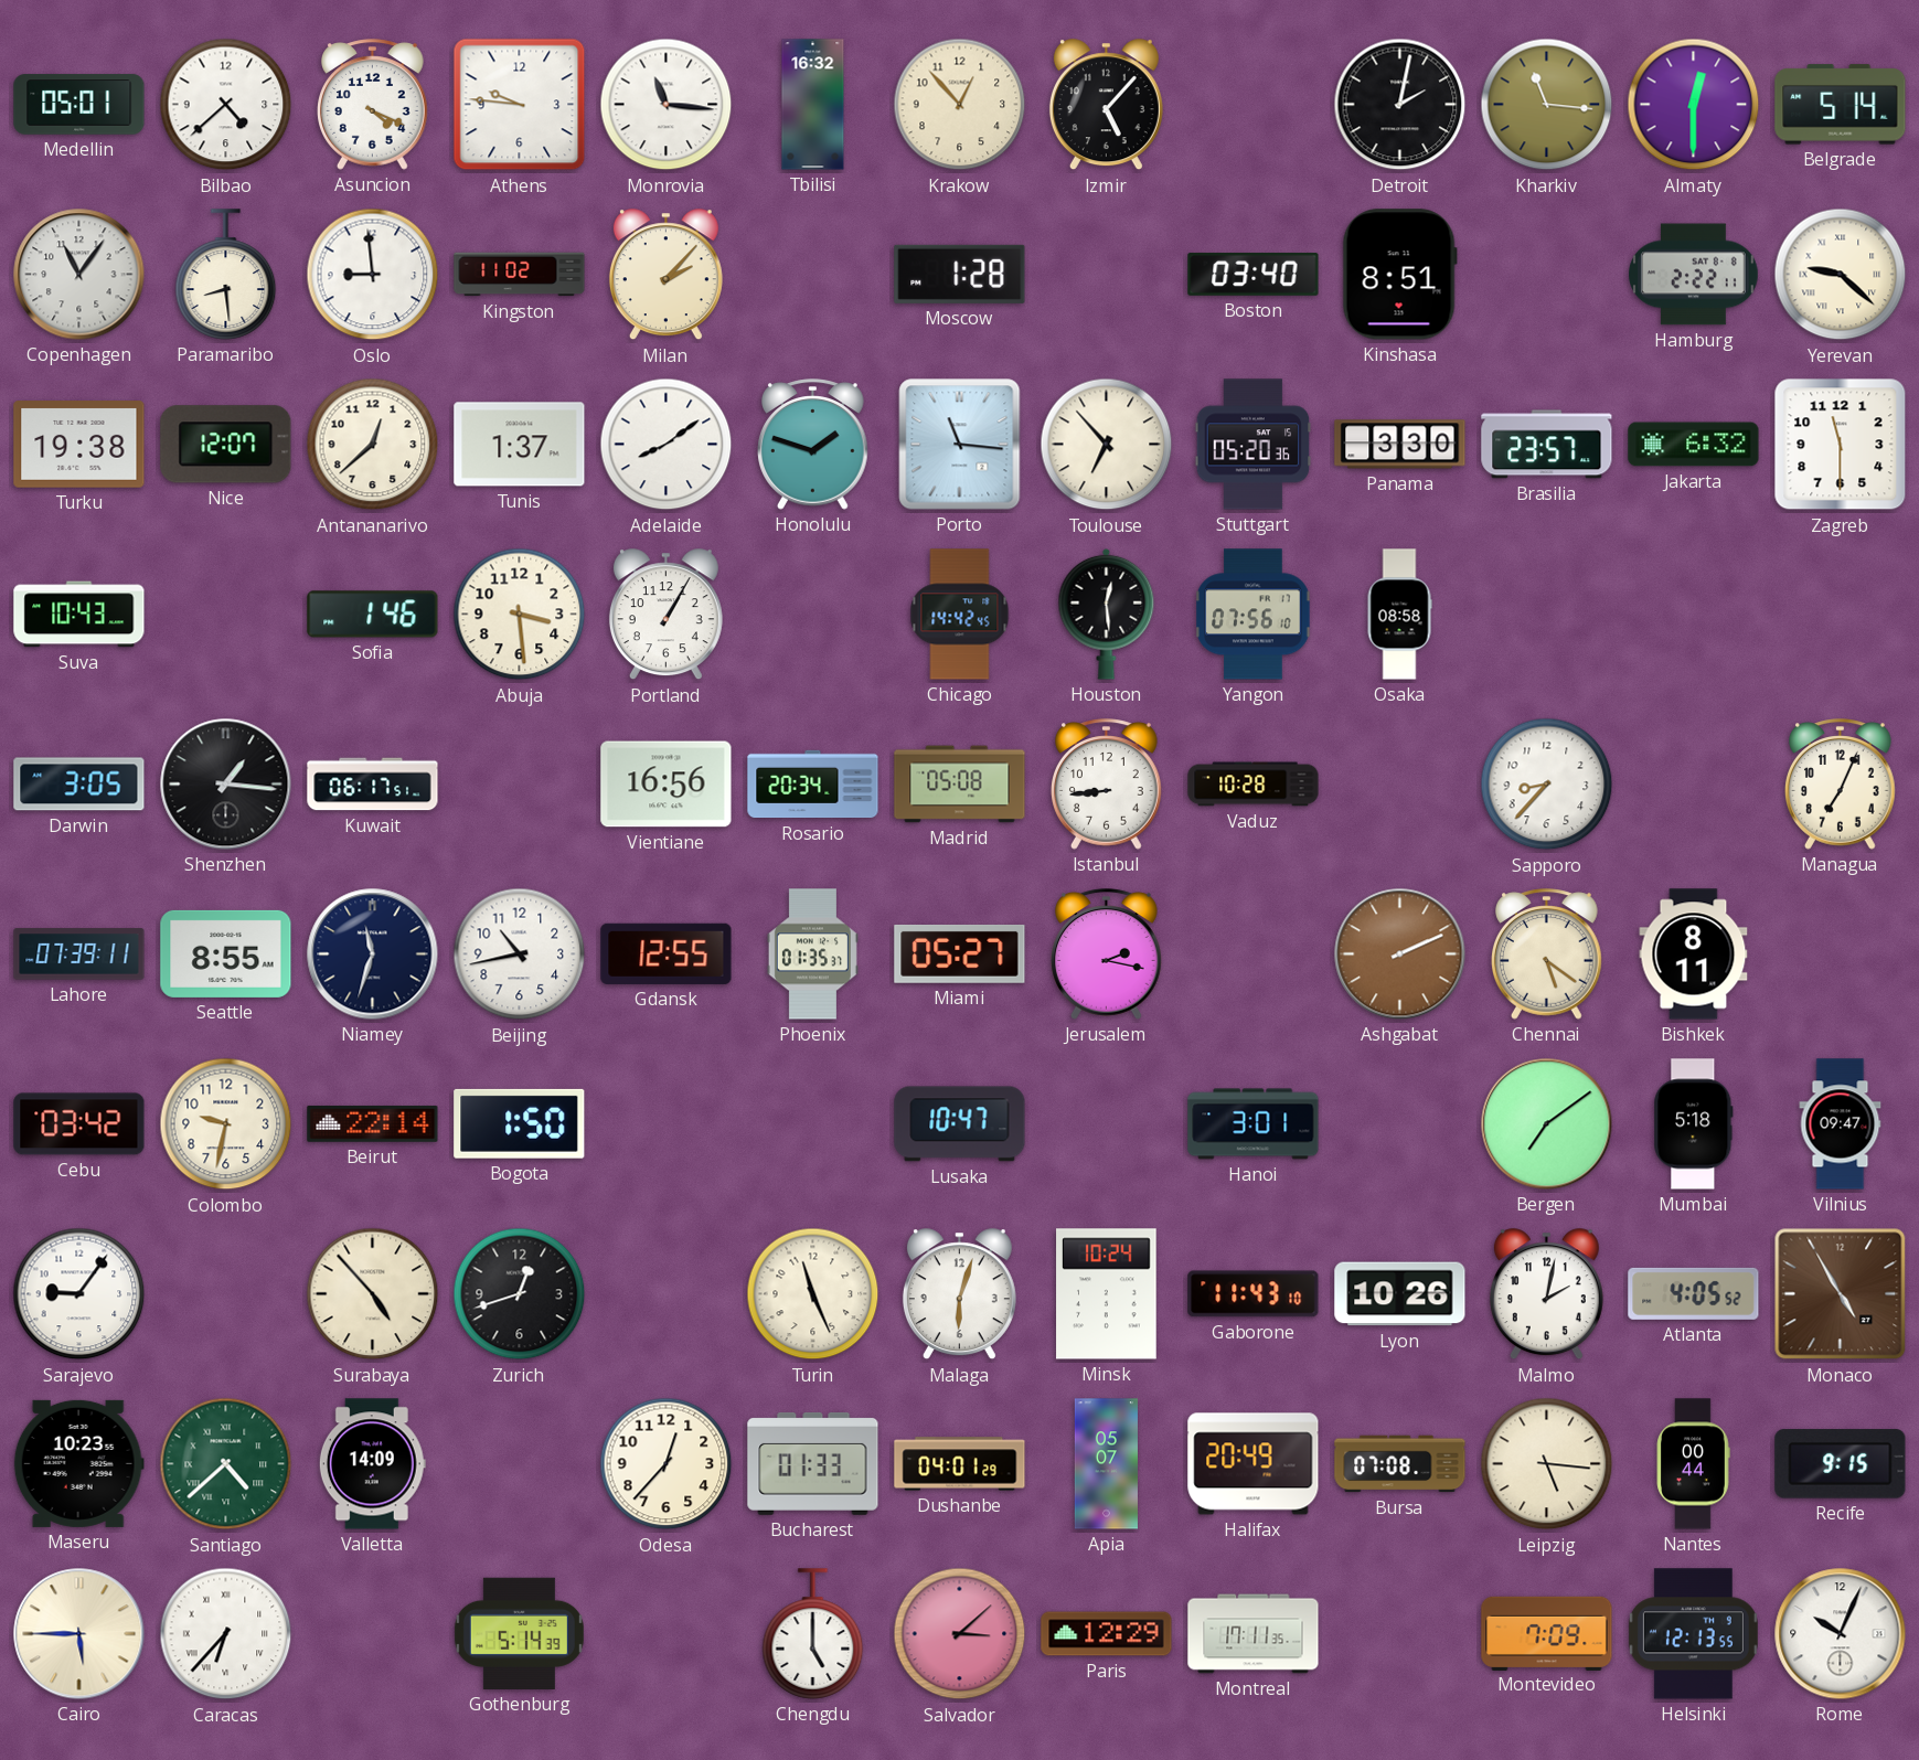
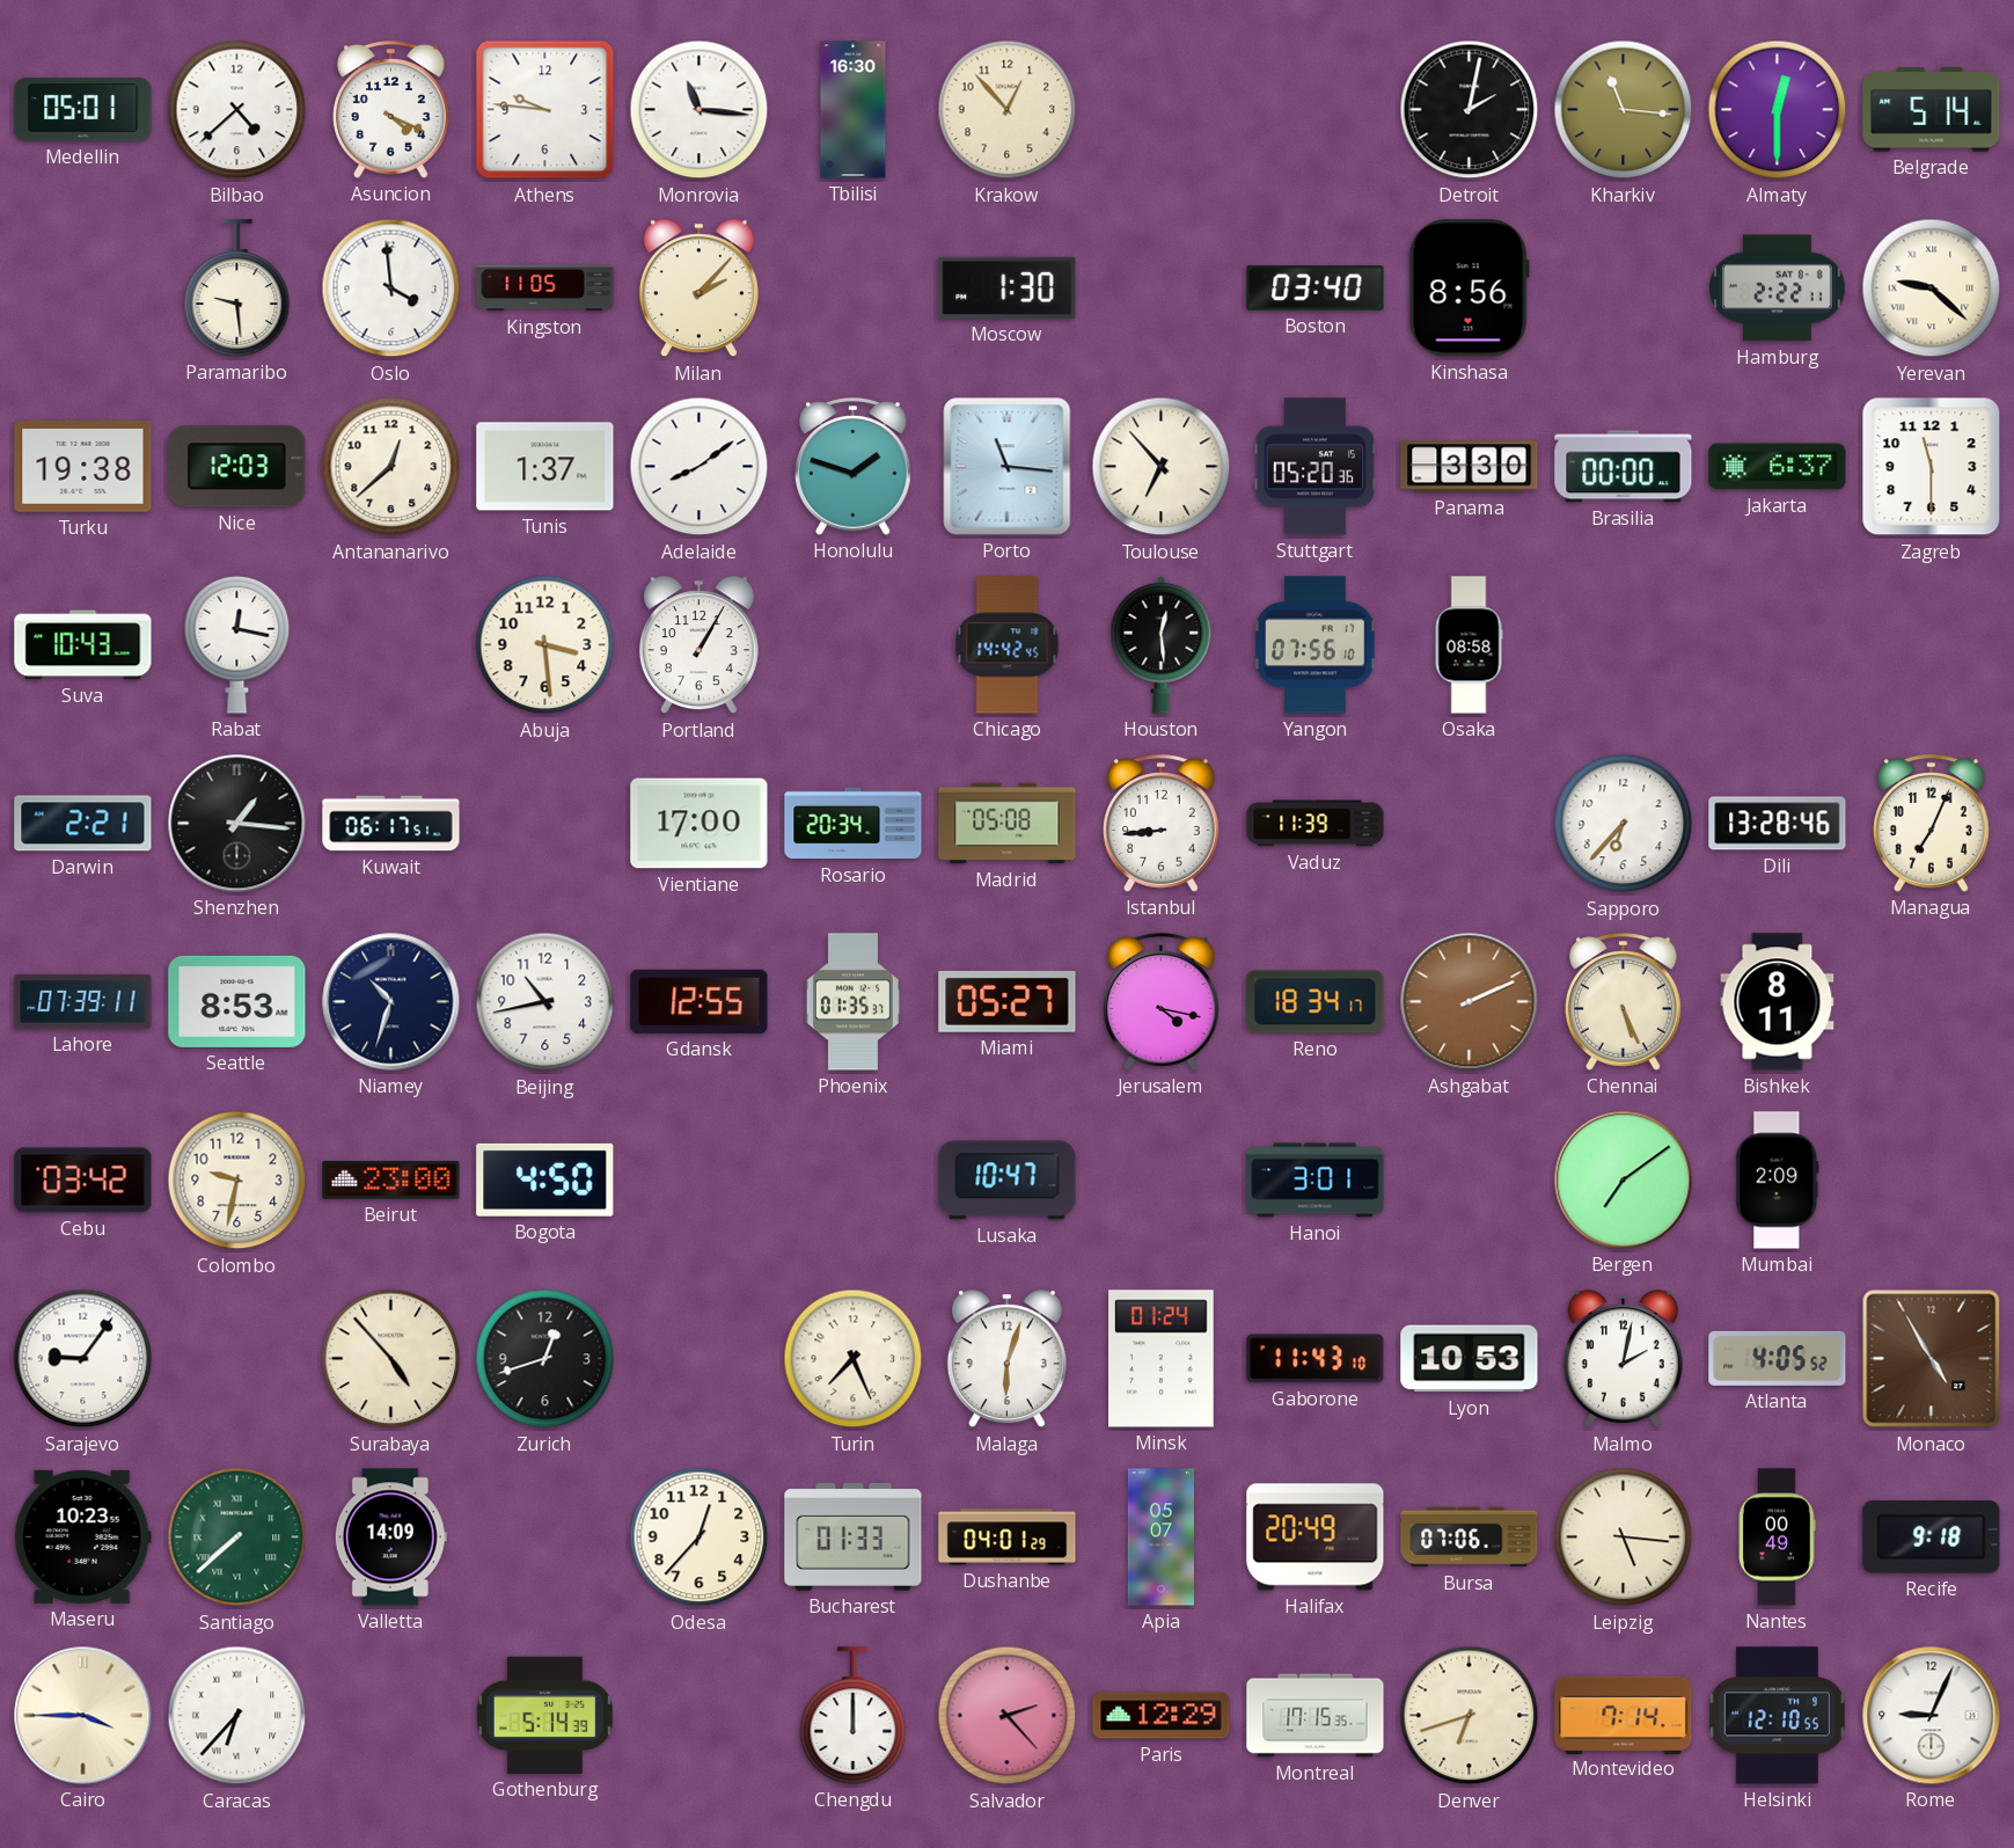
Tbilisi: 16:32 -> 16:30 (854, 110)
Izmir: 5:07 -> none (1106, 105)
Copenhagen: 11:06 -> none (79, 275)
Paramaribo: 8:29 -> 9:29 (237, 288)
Oslo: 8:59 -> 3:59 (391, 288)
Kingston: 11:02 -> 11:05 (545, 288)
Moscow: 1:28 -> 1:30 (1008, 287)
Kinshasa: 8:51 -> 8:56 (1469, 288)
Nice: 12:07 -> 12:03 (237, 467)
Brasilia: 23:57 -> 00:00 (1624, 467)
Jakarta: 6:32 -> 6:37 (1778, 467)
Rabat: none -> 12:17 (237, 644)
Sofia: 1:46 -> none (373, 615)
Darwin: 3:05 -> 2:21 (83, 824)
Vientiane: 16:56 -> 17:00 (700, 824)
Vaduz: 10:28 -> 11:39 (1316, 824)
Sapporo: 8:37 -> 6:37 (1624, 824)
Dili: none -> 13:28 (1778, 824)
Seattle: 8:55 -> 8:53 (237, 1001)
Niamey: 11:33 -> 10:33 (391, 1002)
Jerusalem: 2:17 -> 4:17 (1162, 1002)
Reno: none -> 18:34 (1316, 1002)
Chennai: 5:21 -> 5:26 (1624, 1002)
Beirut: 22:14 -> 23:00 (391, 1179)
Bogota: 1:50 -> 4:50 (545, 1179)
Mumbai: 5:18 -> 2:09 (1778, 1181)
Vilnius: 09:47 -> none (1841, 1124)
Turin: 11:26 -> 7:26 (854, 1359)
Minsk: 10:24 -> 01:24 (1162, 1359)
Lyon: 10:26 -> 10:53 (1470, 1359)
Santiago: 4:38 -> 7:38 (237, 1537)
Bursa: 07:08 -> 07:06 (1470, 1537)
Nantes: 00:44 -> 00:49 (1777, 1537)
Recife: 9:15 -> 9:18 (1932, 1537)
Cairo: 5:45 -> 3:45 (83, 1716)
Chengdu: 5:00 -> 12:00 (854, 1716)
Salvador: 3:08 -> 2:23 (1008, 1716)
Montreal: 17:11 -> 17:15 (1316, 1716)
Denver: none -> 6:42 (1470, 1716)
Montevideo: 7:09 -> 7:14 (1624, 1715)
Helsinki: 12:13 -> 12:10 (1777, 1716)
Rome: 10:04 -> 9:04 (1932, 1716)
